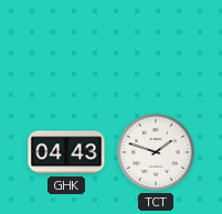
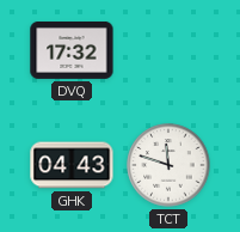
DVQ: none -> 17:32 (72, 50)
TCT: 1:48 -> 11:48 (168, 165)
